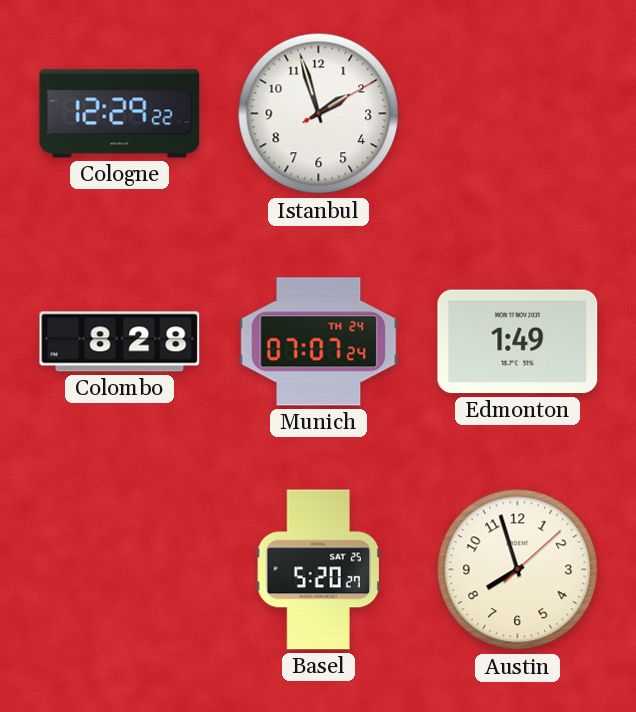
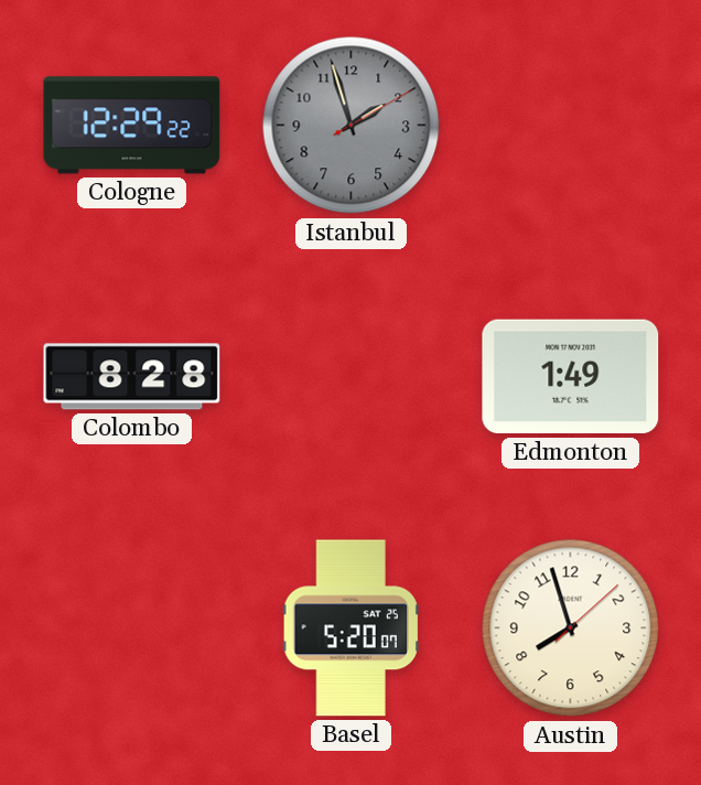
Istanbul dial: white -> grey (352, 126)
Munich: 07:07 -> none (319, 342)
Basel: 5:20:27 -> 5:20:07 (350, 628)
